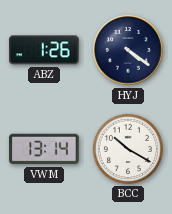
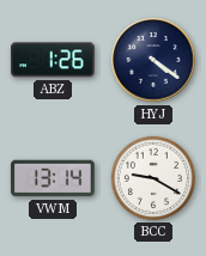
BCC: 10:20 -> 9:20 (153, 178)
